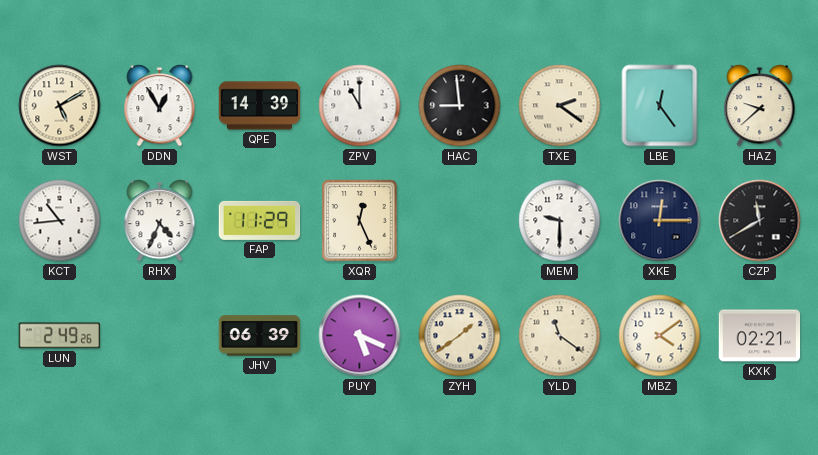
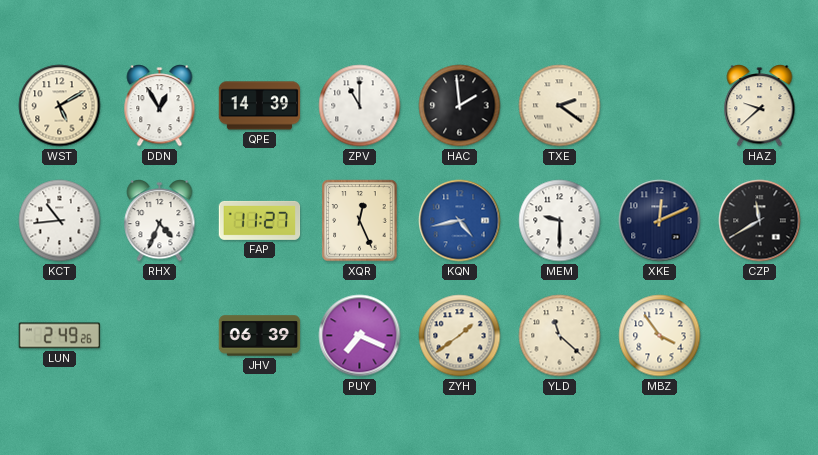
HAC: 8:59 -> 1:59 (460, 106)
LBE: 12:24 -> none (660, 106)
FAP: 11:29 -> 11:27 (260, 220)
KQN: none -> 4:43 (460, 221)
XKE: 12:15 -> 12:11 (660, 221)
PUY: 5:19 -> 7:19 (360, 336)
YLD: 11:21 -> 11:22 (560, 336)
MBZ: 4:09 -> 3:54 (660, 336)
KXK: 02:21 -> none (760, 336)
